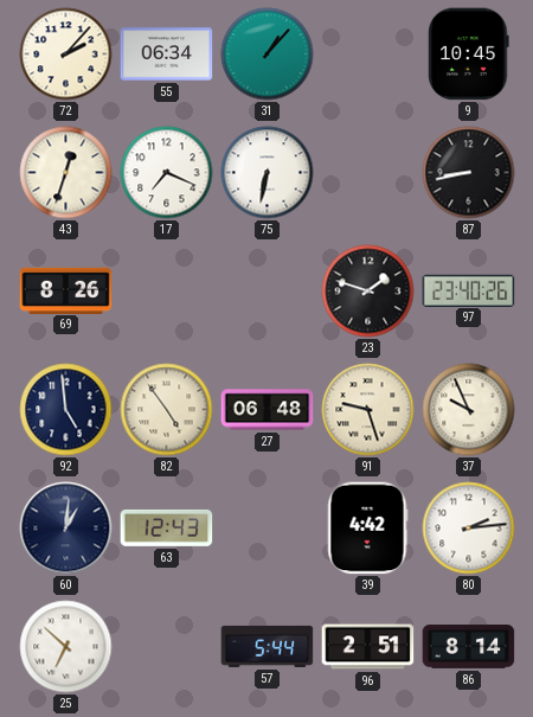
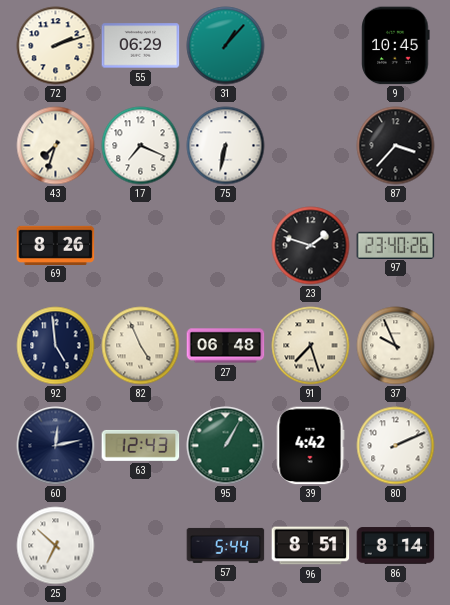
72: 2:07 -> 2:12 (56, 46)
55: 06:34 -> 06:29 (141, 46)
43: 12:33 -> 7:33 (56, 146)
87: 8:43 -> 3:37 (396, 146)
82: 4:54 -> 4:56 (141, 346)
91: 9:27 -> 7:27 (311, 346)
60: 1:01 -> 12:13 (56, 446)
95: none -> 1:05 (226, 446)
80: 2:14 -> 2:11 (396, 446)
96: 2:51 -> 8:51 (311, 546)
